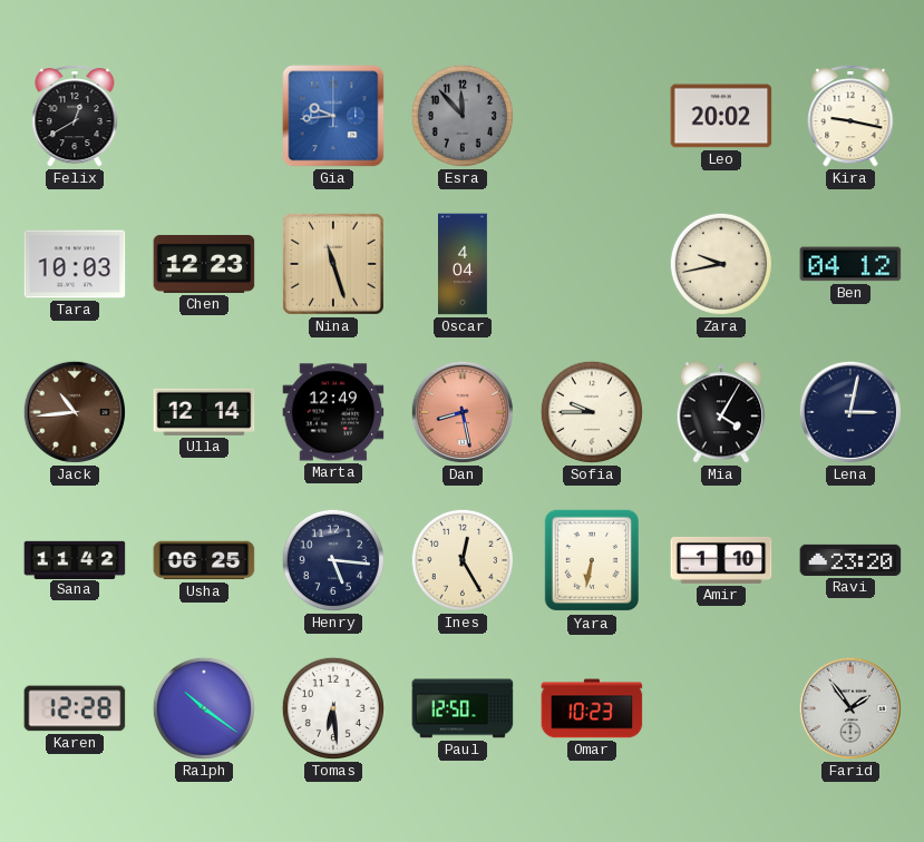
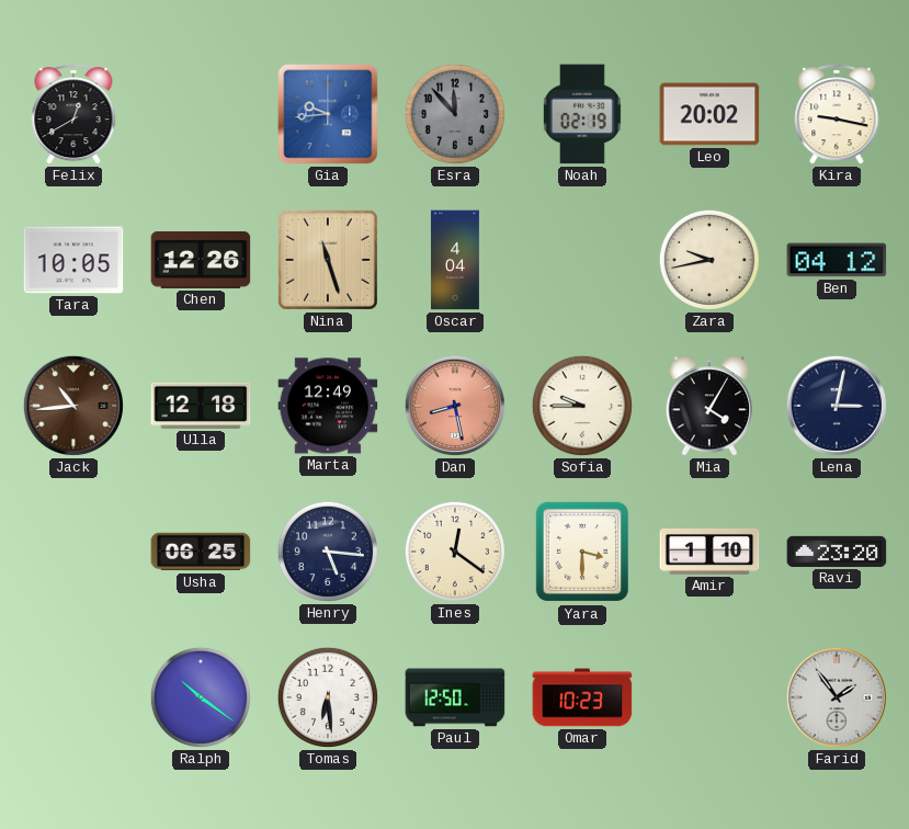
Noah: none -> 02:19 (582, 114)
Tara: 10:03 -> 10:05 (73, 260)
Chen: 12:23 -> 12:26 (201, 260)
Ulla: 12:14 -> 12:18 (201, 406)
Sana: 11:42 -> none (75, 559)
Ines: 12:25 -> 12:21 (455, 552)
Yara: 6:32 -> 3:30 (581, 552)
Karen: 12:28 -> none (75, 708)
